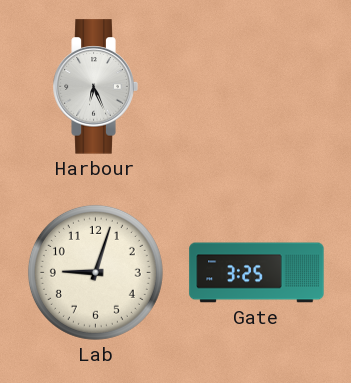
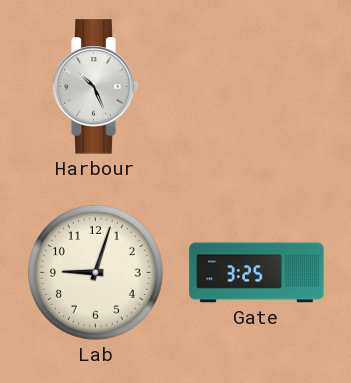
Harbour: 6:26 -> 10:26 (95, 87)
